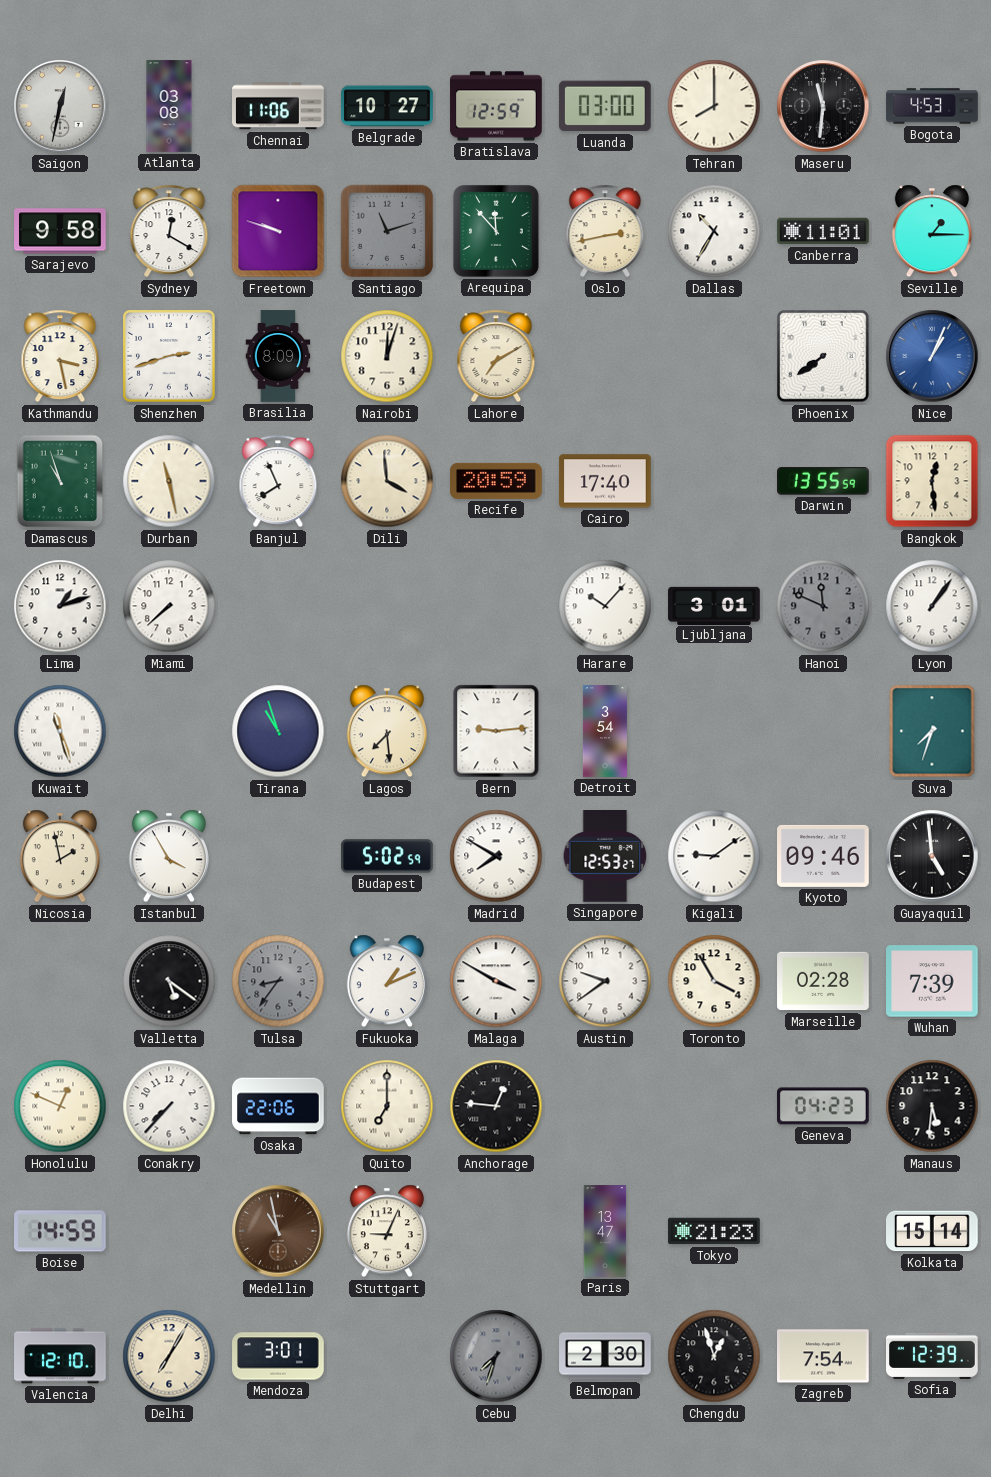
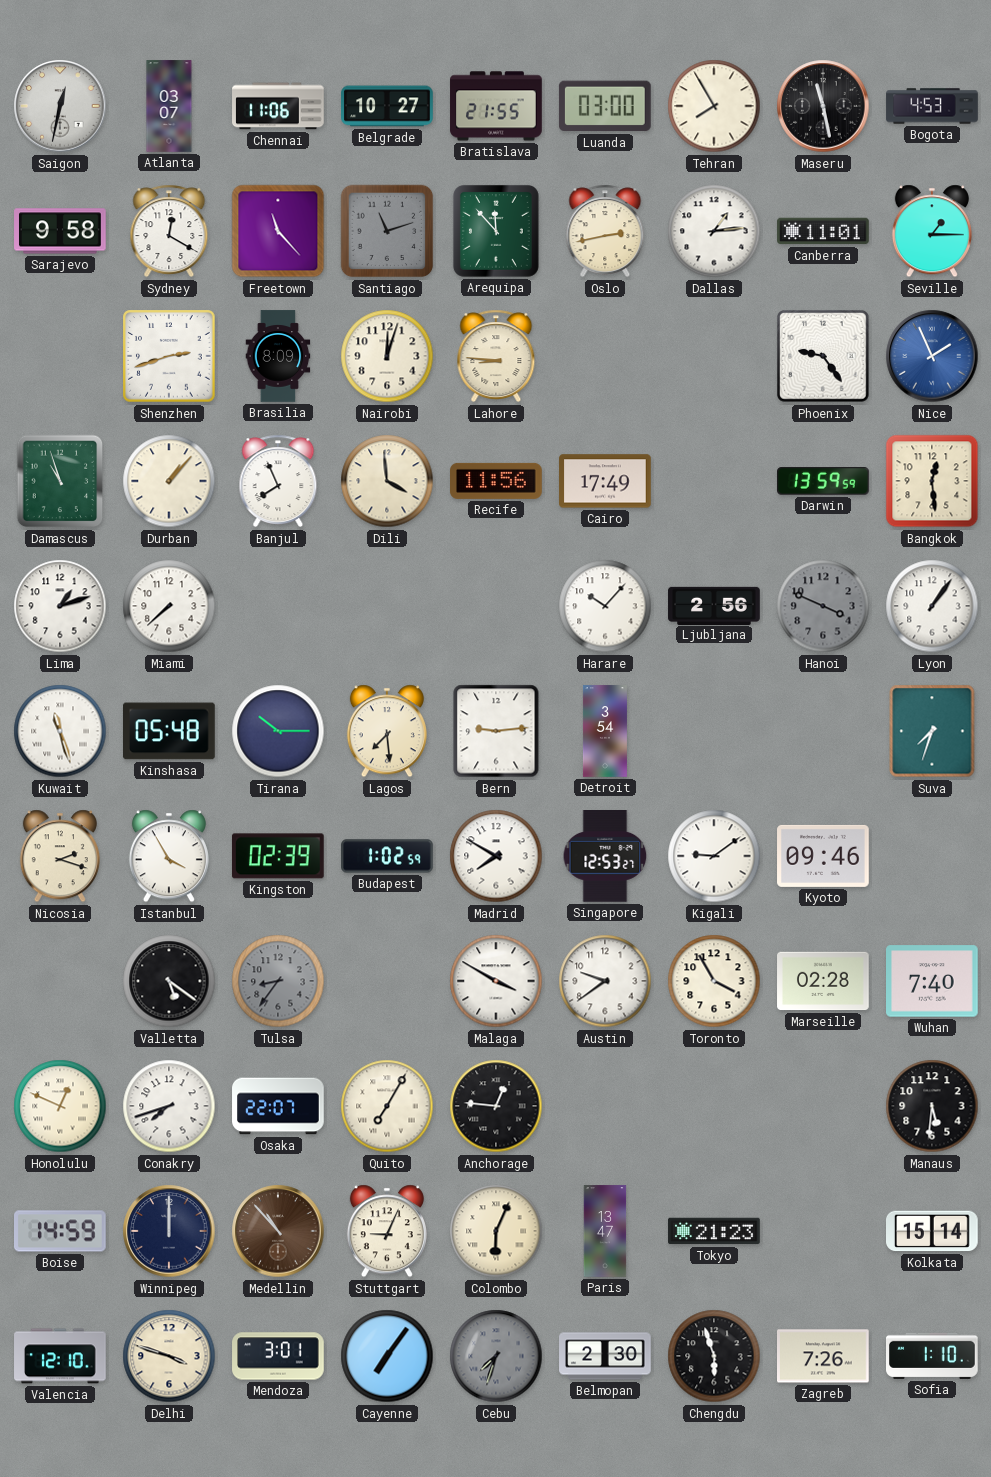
Atlanta: 03:08 -> 03:07 (169, 106)
Bratislava: 12:59 -> 21:55 (496, 106)
Tehran: 8:00 -> 7:55 (714, 106)
Maseru: 11:31 -> 11:28 (823, 106)
Freetown: 9:48 -> 11:23 (278, 231)
Dallas: 10:35 -> 1:14 (714, 231)
Kathmandu: 3:28 -> none (60, 356)
Lahore: 7:10 -> 8:46 (496, 356)
Phoenix: 7:39 -> 9:24 (823, 356)
Nice: 1:04 -> 1:56 (932, 356)
Durban: 11:28 -> 1:07 (169, 481)
Recife: 20:59 -> 11:56 (496, 481)
Cairo: 17:40 -> 17:49 (605, 481)
Darwin: 13:55 -> 13:59 (824, 481)
Ljubljana: 3:01 -> 2:56 (714, 605)
Hanoi: 11:49 -> 3:49 (823, 606)
Kinshasa: none -> 05:48 (170, 731)
Tirana: 10:57 -> 10:15 (278, 731)
Nicosia: 1:58 -> 2:18 (60, 856)
Kingston: none -> 02:39 (278, 856)
Budapest: 5:02 -> 1:02 (387, 856)
Guayaquil: 4:59 -> none (932, 856)
Fukuoka: 1:11 -> none (387, 981)
Wuhan: 7:39 -> 7:40 (933, 981)
Conakry: 7:37 -> 7:42 (169, 1106)
Osaka: 22:06 -> 22:07 (278, 1106)
Quito: 7:00 -> 7:05 (387, 1106)
Geneva: 04:23 -> none (823, 1106)
Winnipeg: none -> 12:00 (169, 1231)
Medellin: 10:58 -> 10:53 (278, 1231)
Colombo: none -> 6:04 (496, 1231)
Delhi: 7:05 -> 3:48 (169, 1356)
Cayenne: none -> 7:06 (387, 1356)
Chengdu: 12:57 -> 5:57 (714, 1356)
Zagreb: 7:54 -> 7:26 (824, 1356)
Sofia: 12:39 -> 1:10 (933, 1356)
